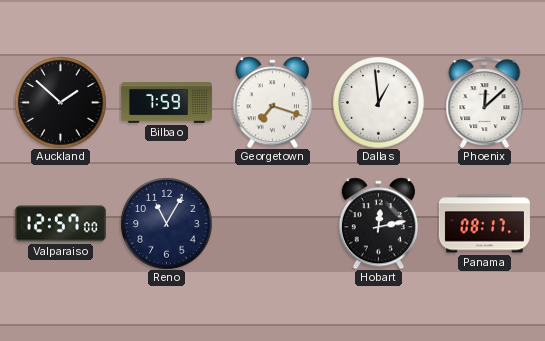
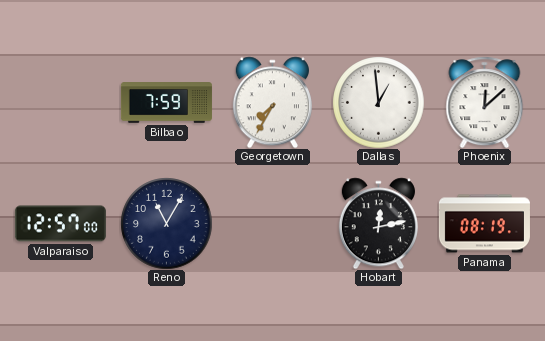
Auckland: 1:52 -> none (60, 102)
Georgetown: 7:18 -> 7:35 (272, 102)
Panama: 08:17 -> 08:19 (484, 224)
